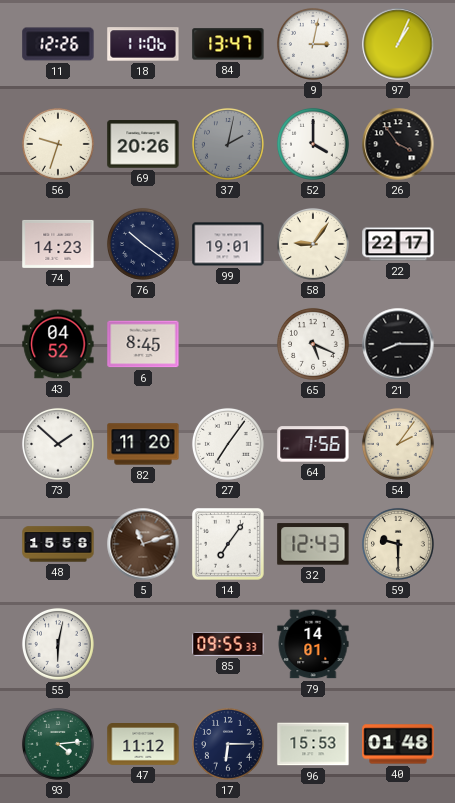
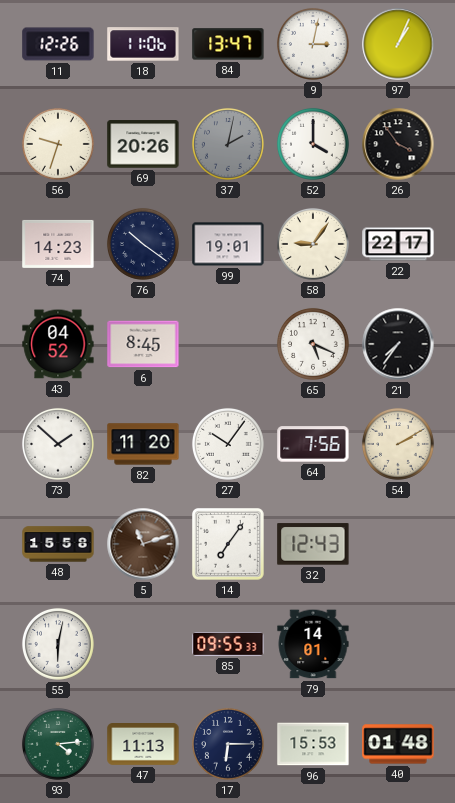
21: 8:15 -> 7:36 (398, 344)
27: 7:06 -> 10:06 (228, 444)
54: 2:06 -> 2:10 (398, 444)
59: 9:30 -> none (398, 544)
47: 11:12 -> 11:13 (143, 745)
